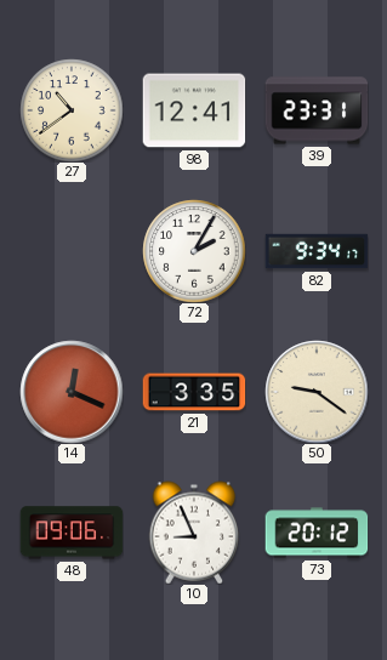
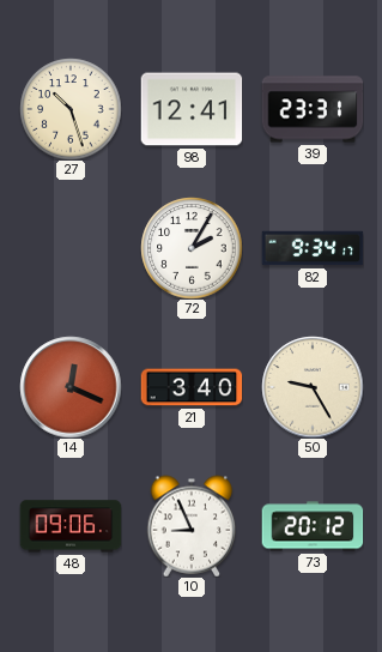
27: 10:39 -> 10:27 (71, 109)
21: 3:35 -> 3:40 (192, 387)
50: 9:21 -> 9:25 (313, 387)
